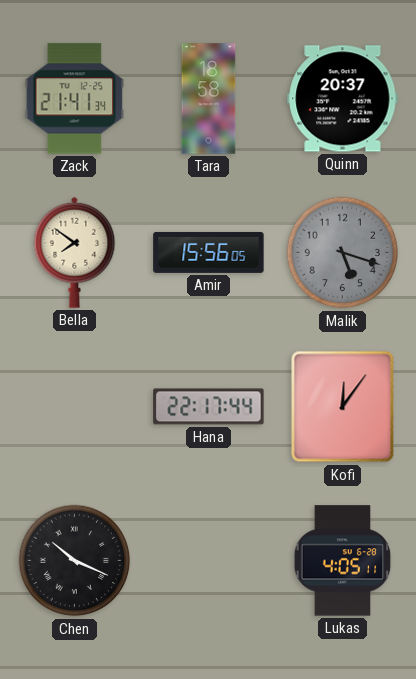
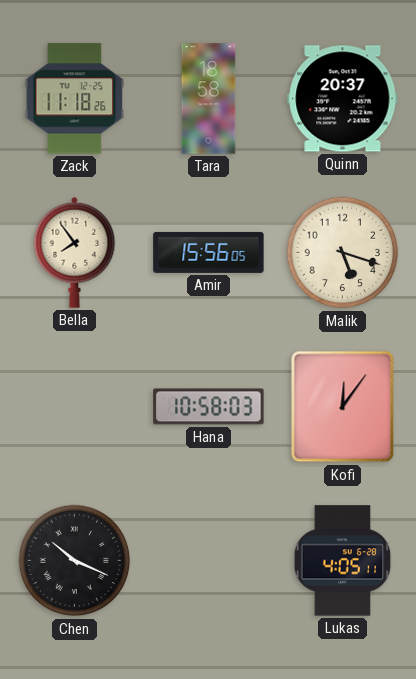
Zack: 21:41 -> 11:18 (75, 99)
Bella: 7:51 -> 7:54 (75, 252)
Malik dial: grey -> cream (343, 253)
Hana: 22:17 -> 10:58 (209, 407)
